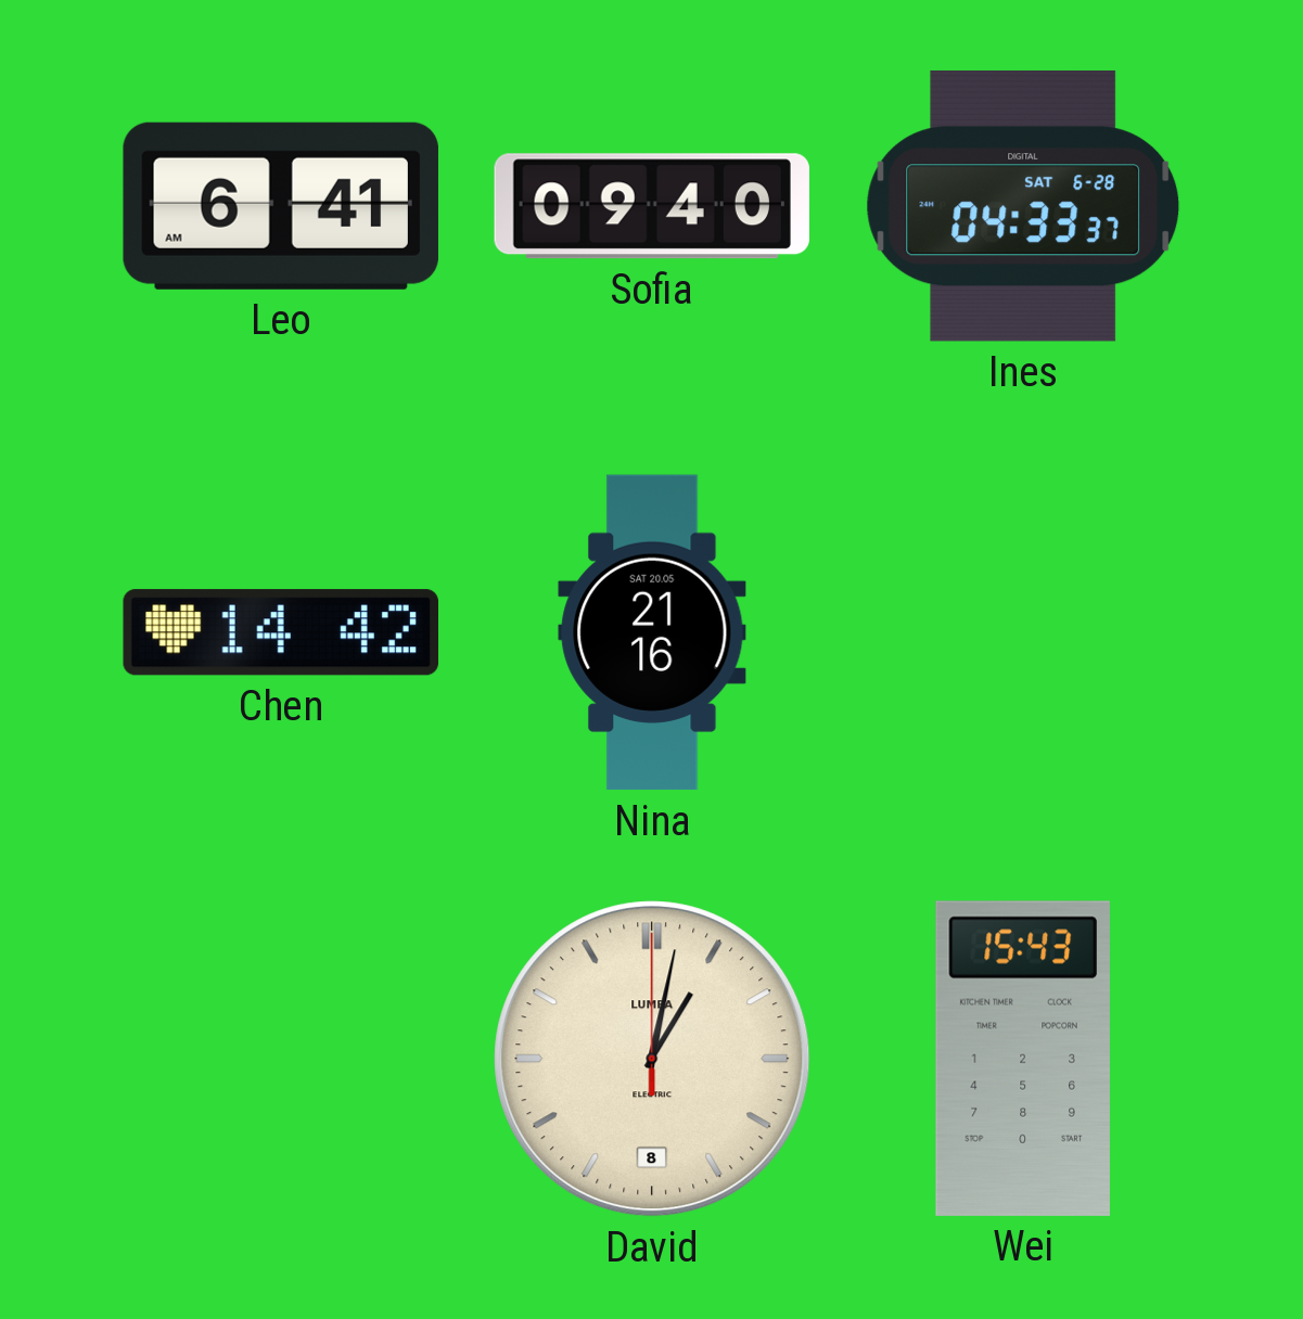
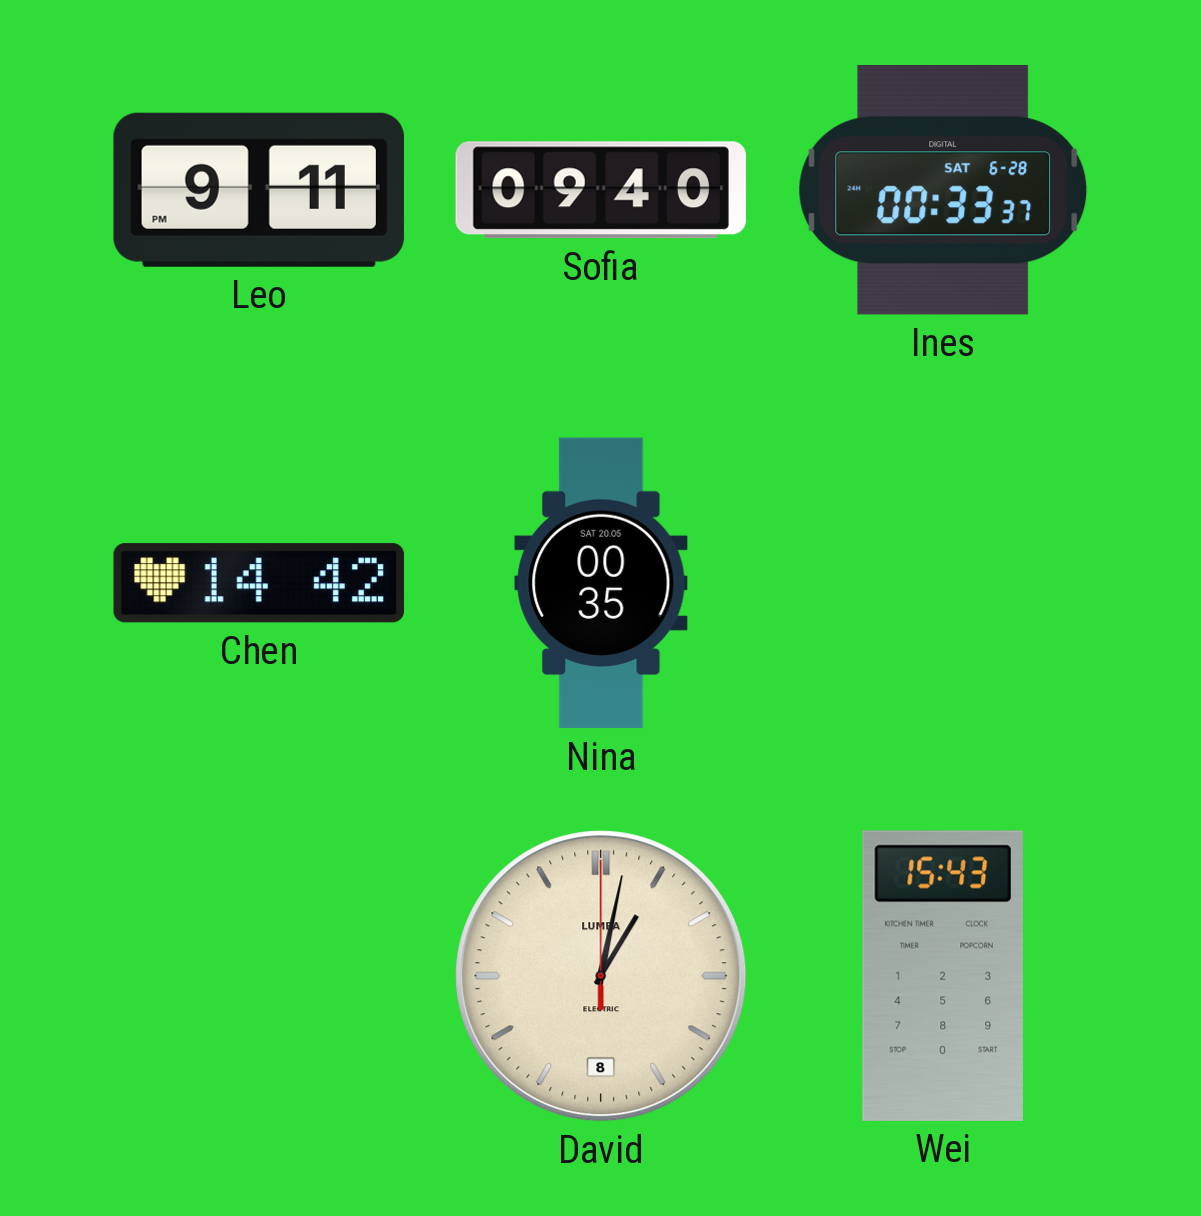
Leo: 6:41 -> 9:11 (259, 190)
Ines: 04:33 -> 00:33 (943, 190)
Nina: 21:16 -> 00:35 (601, 583)
